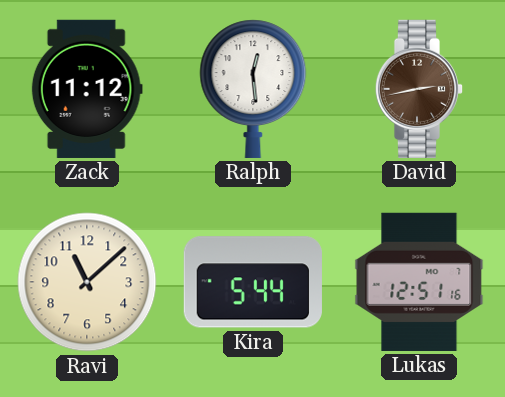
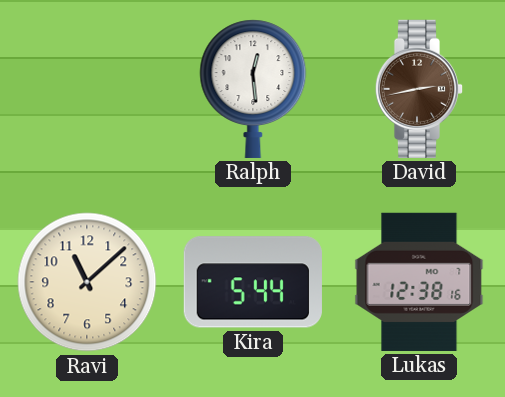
Zack: 11:12 -> none (87, 89)
Lukas: 12:51 -> 12:38 (419, 282)
